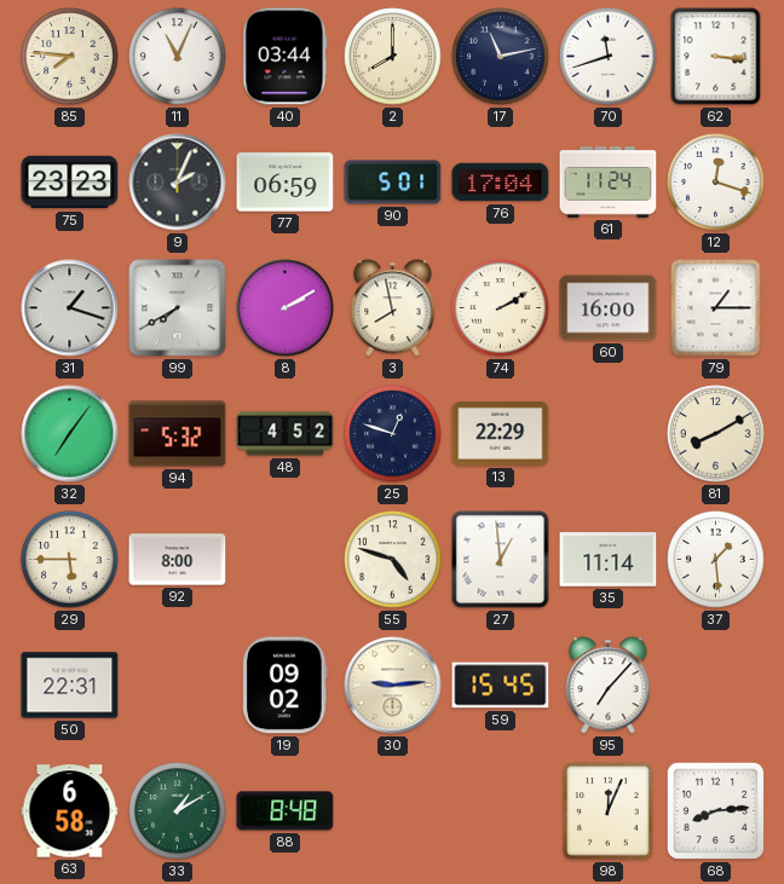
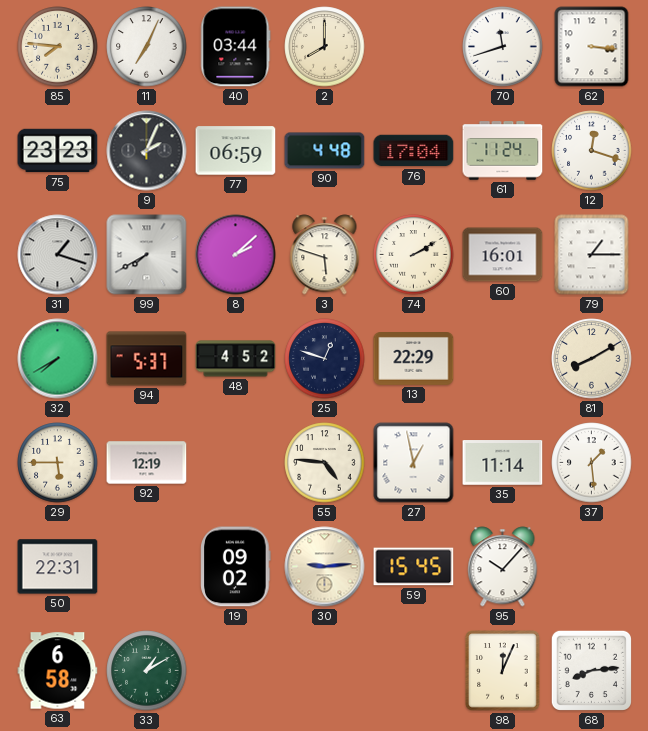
11: 11:04 -> 7:04 (147, 47)
17: 11:13 -> none (501, 57)
90: 5:01 -> 4:48 (325, 151)
8: 2:10 -> 2:08 (236, 255)
3: 7:58 -> 5:48 (325, 255)
60: 16:00 -> 16:01 (503, 255)
32: 7:06 -> 7:40 (58, 359)
94: 5:32 -> 5:37 (147, 359)
92: 8:00 -> 12:19 (147, 463)
55: 4:48 -> 4:46 (325, 463)
27: 12:59 -> 12:58 (414, 463)
95: 7:07 -> 10:07 (503, 567)
88: 8:48 -> none (286, 811)
